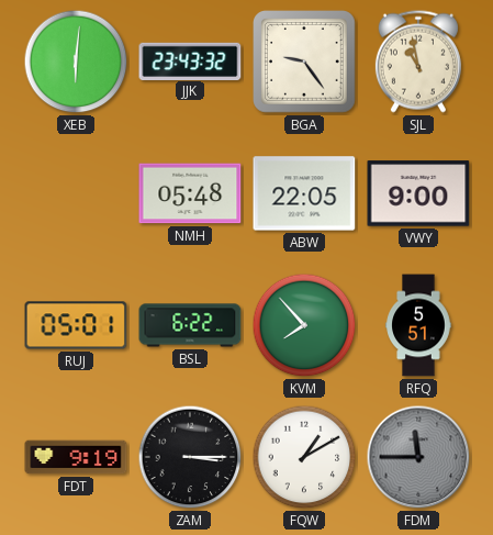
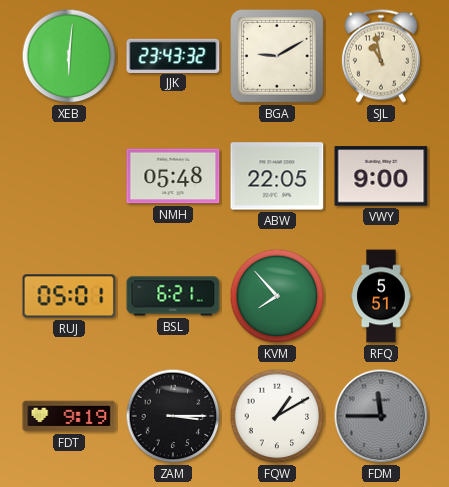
BGA: 9:24 -> 9:10 (278, 57)
BSL: 6:22 -> 6:21 (173, 296)
